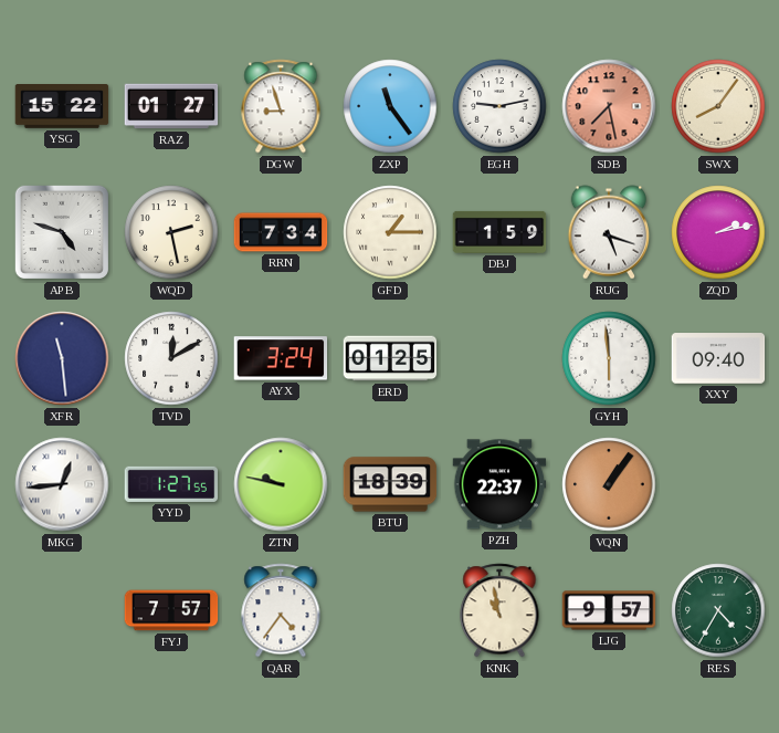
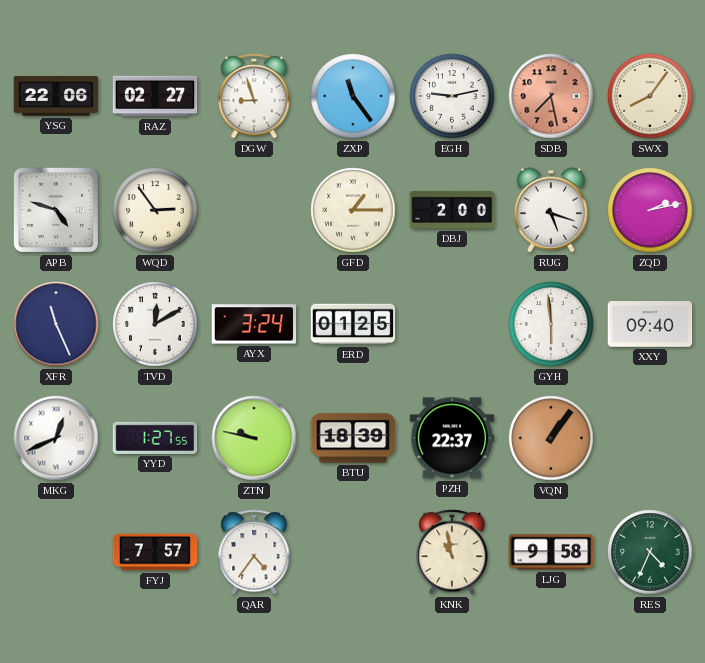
YSG: 15:22 -> 22:06 (56, 96)
RAZ: 01:27 -> 02:27 (155, 96)
WQD: 2:28 -> 2:54 (155, 210)
RRN: 7:34 -> none (281, 232)
DBJ: 1:59 -> 2:00 (452, 210)
XFR: 11:29 -> 11:26 (56, 324)
MKG: 12:44 -> 12:41 (56, 438)
LJG: 9:57 -> 9:58 (551, 552)
RES: 4:35 -> 4:34 (650, 552)
